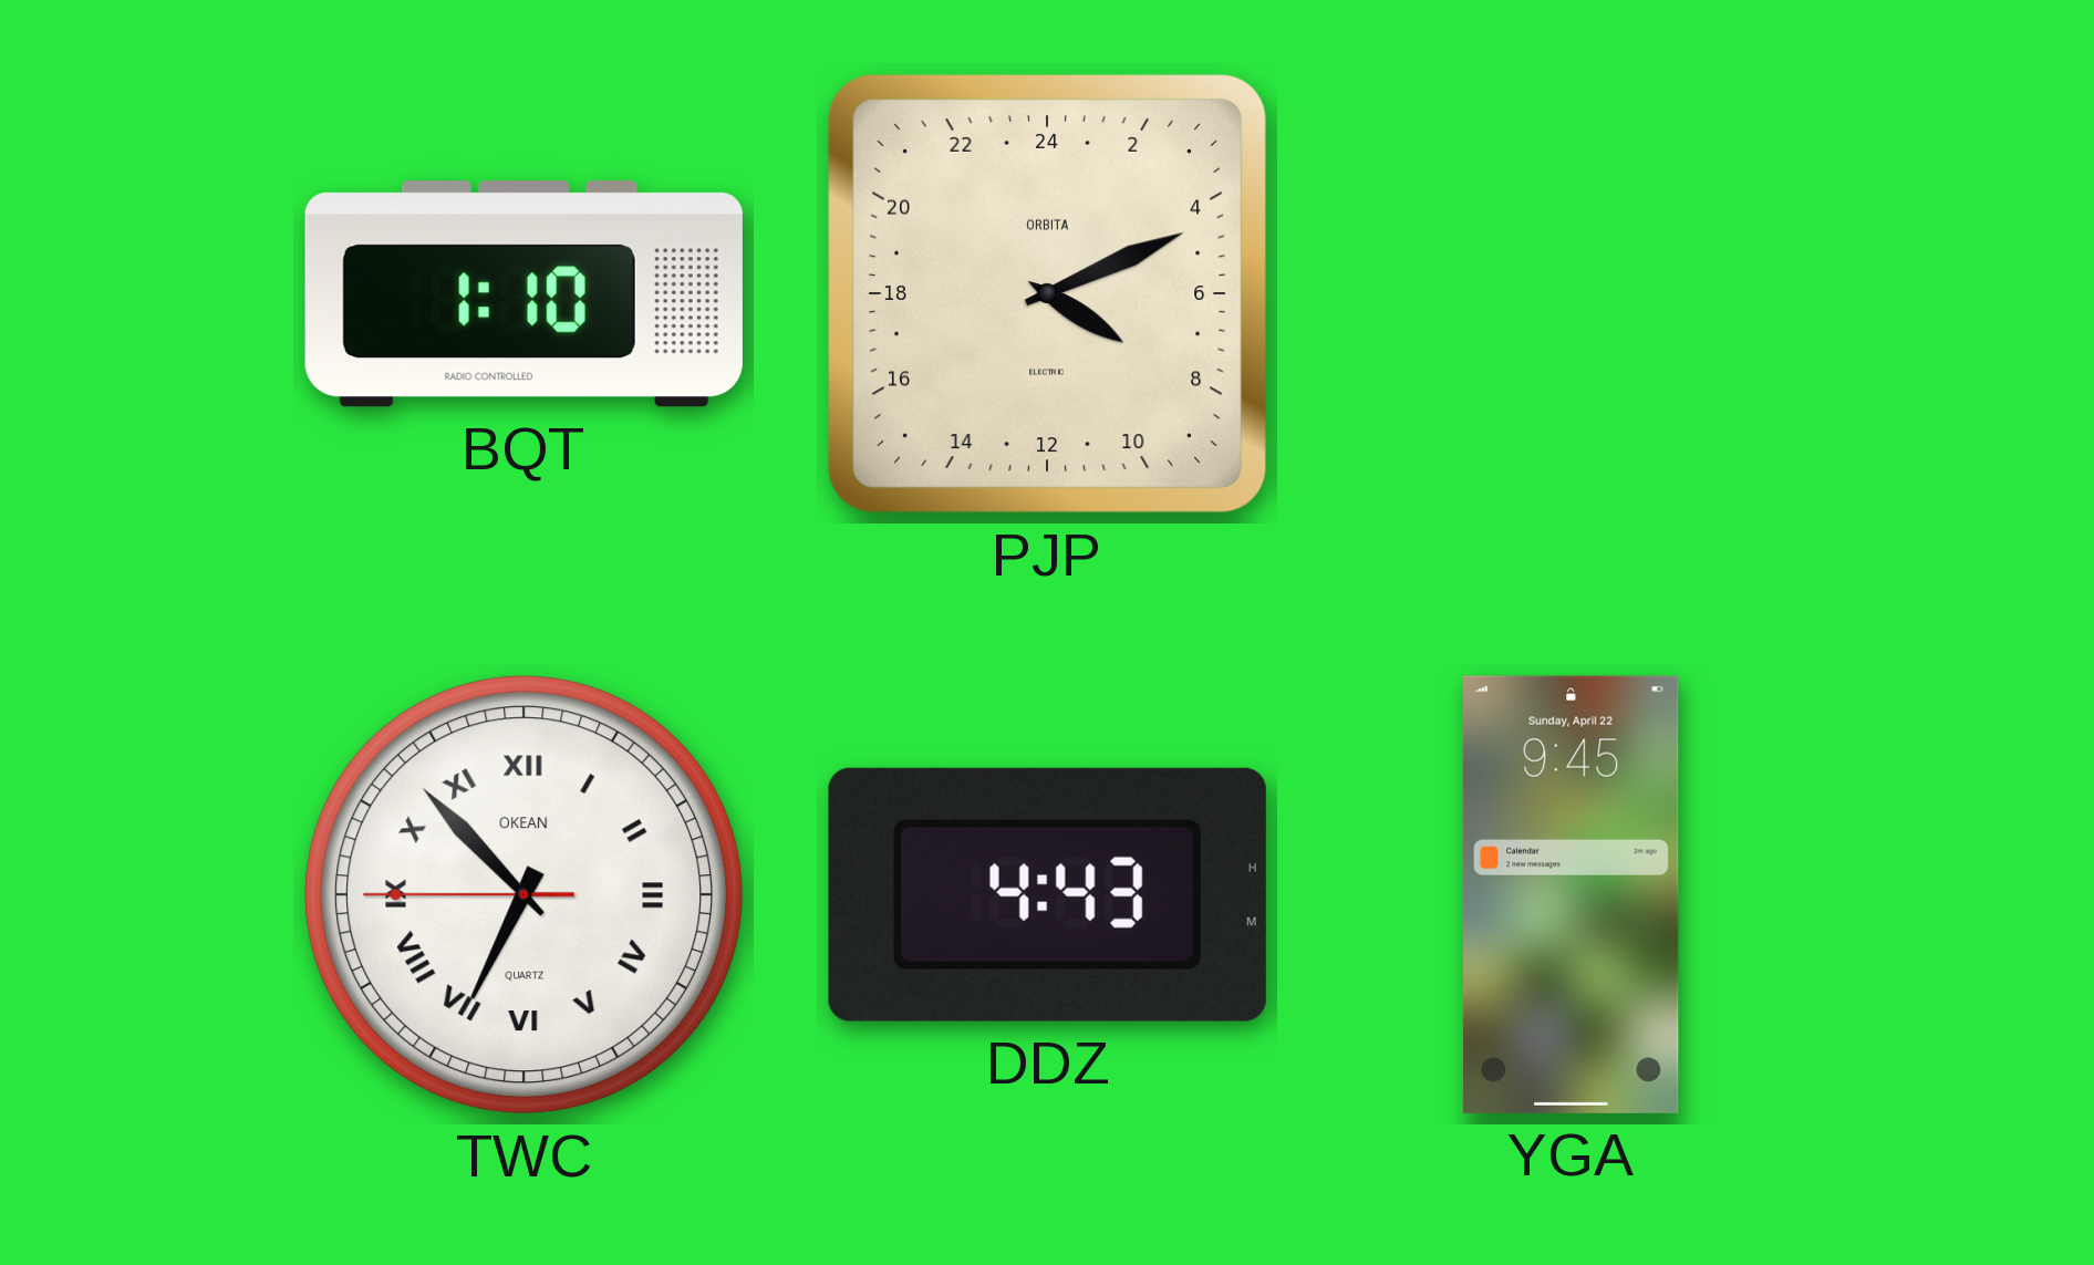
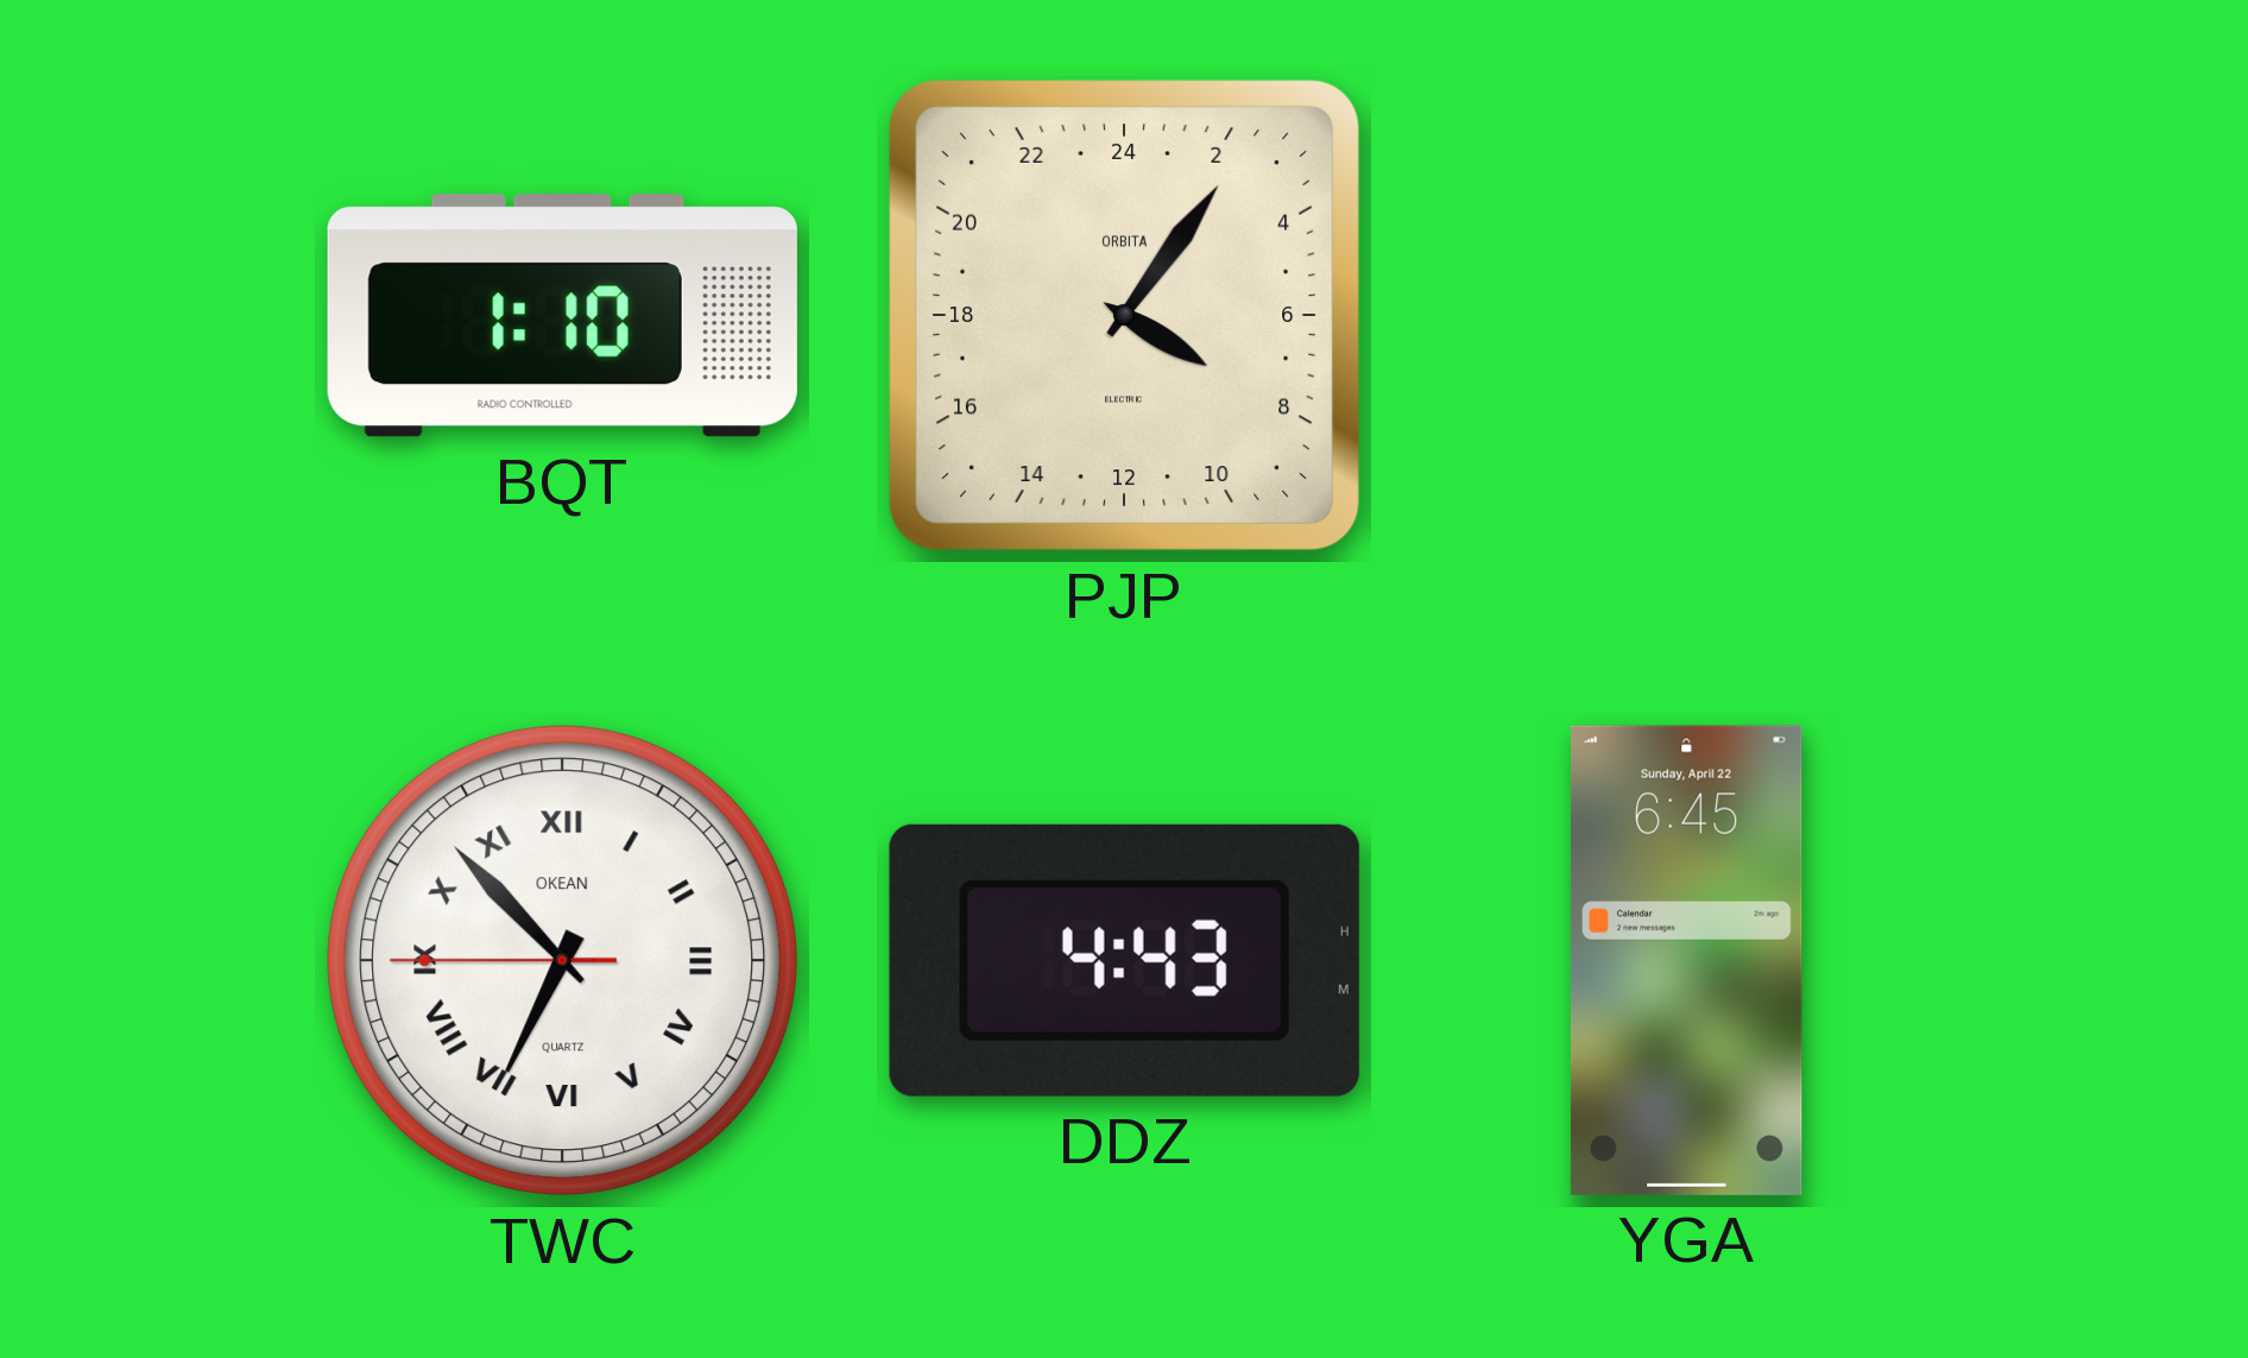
PJP: 8:11 -> 8:06 (1124, 315)
YGA: 9:45 -> 6:45 (1686, 960)
